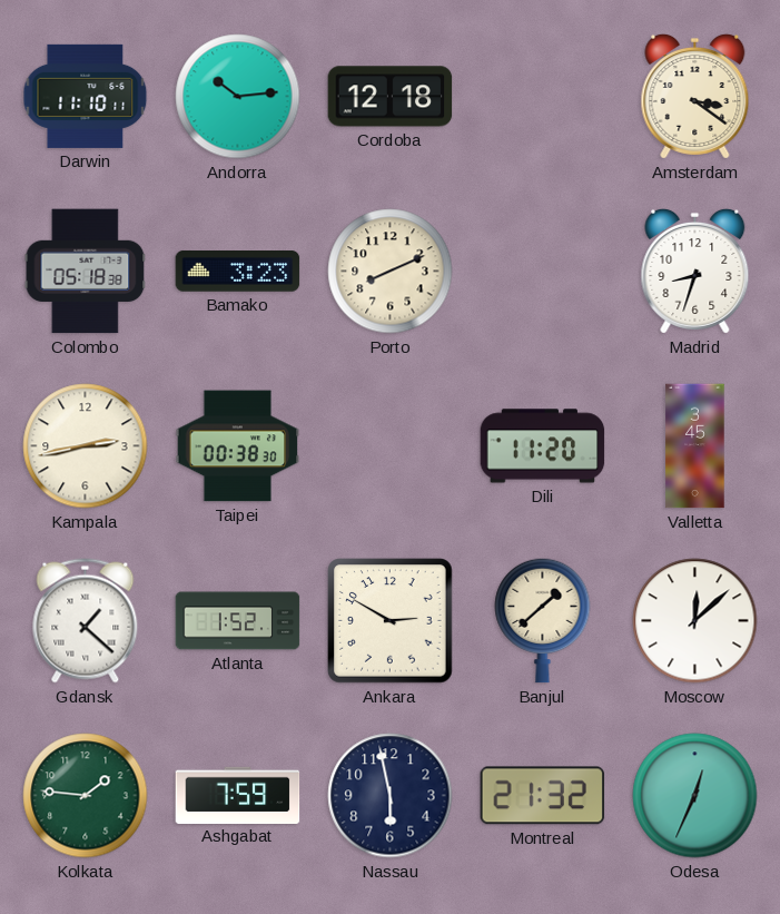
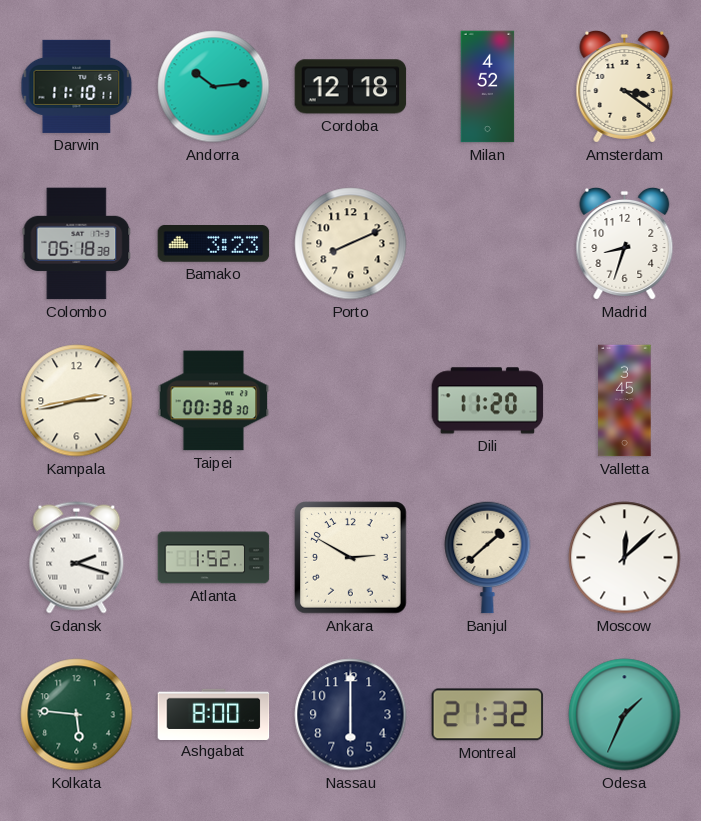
Milan: none -> 4:52 (488, 87)
Gdansk: 1:22 -> 2:18 (77, 558)
Kolkata: 1:46 -> 5:46 (77, 715)
Ashgabat: 7:59 -> 8:00 (214, 714)
Nassau: 5:58 -> 6:00 (351, 715)
Odesa: 12:34 -> 1:34 (625, 715)
